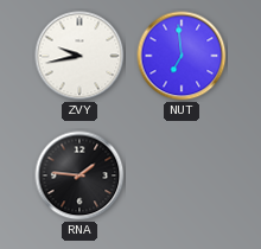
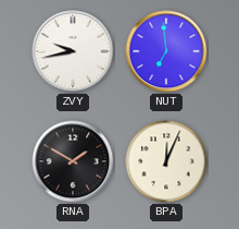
RNA: 1:46 -> 1:50 (73, 161)
BPA: none -> 12:04 (166, 161)
